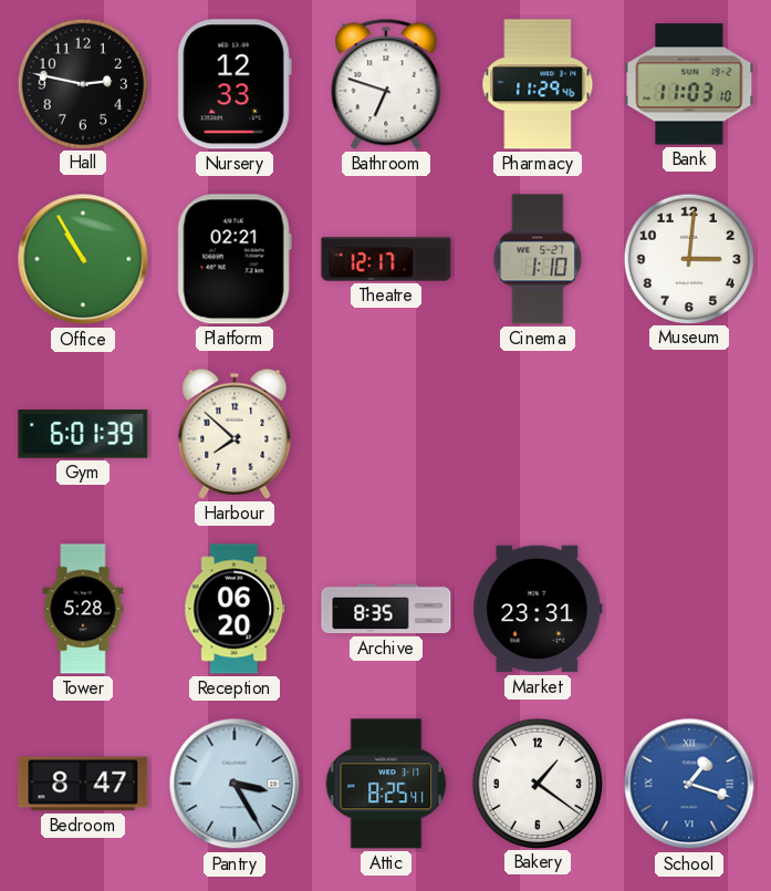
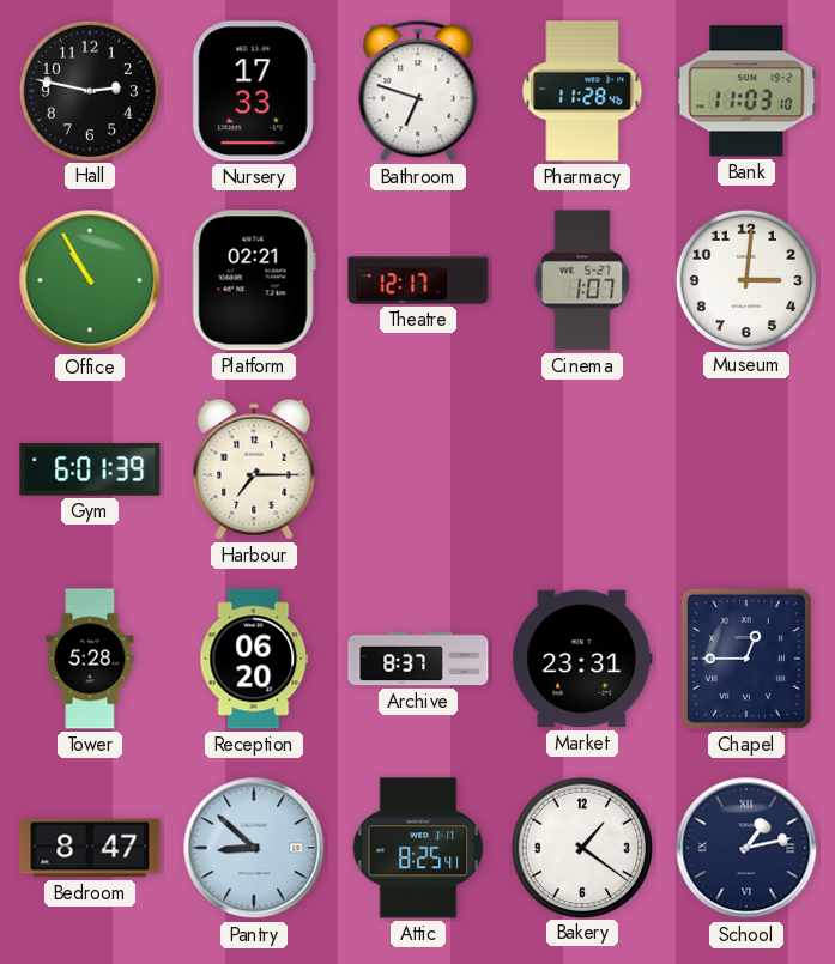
Nursery: 12:33 -> 17:33 (254, 91)
Pharmacy: 11:29 -> 11:28 (582, 91)
Cinema: 1:10 -> 1:07 (582, 280)
Harbour: 7:52 -> 7:15 (254, 469)
Archive: 8:35 -> 8:37 (418, 659)
Chapel: none -> 12:45 (746, 659)
Pantry: 3:25 -> 8:52 (254, 848)
School: 1:18 -> 1:13 (746, 848)
School dial: blue -> navy (746, 848)
